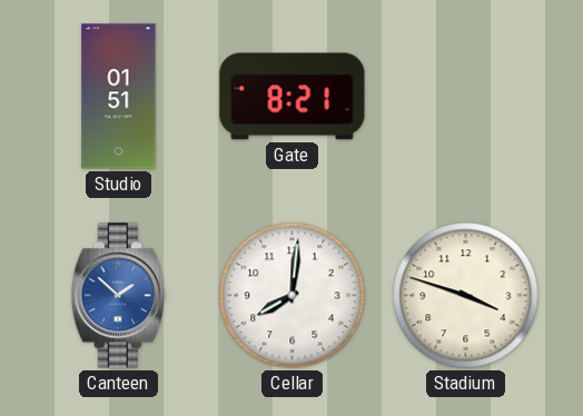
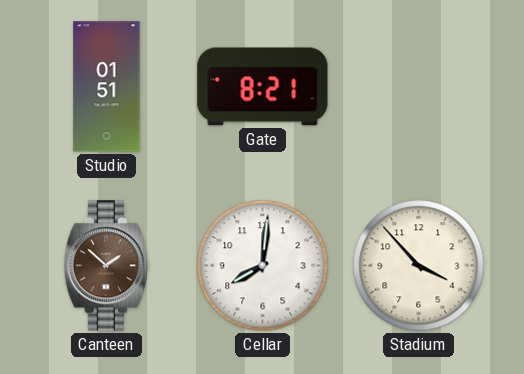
Canteen dial: blue -> brown (106, 266)
Stadium: 3:48 -> 3:53 (419, 266)
